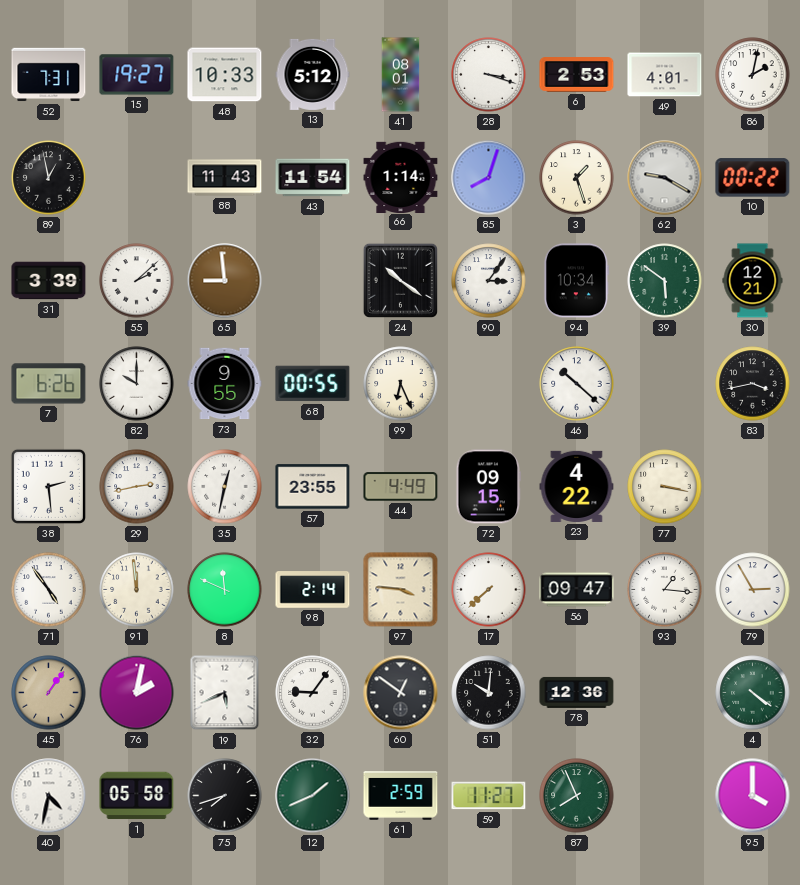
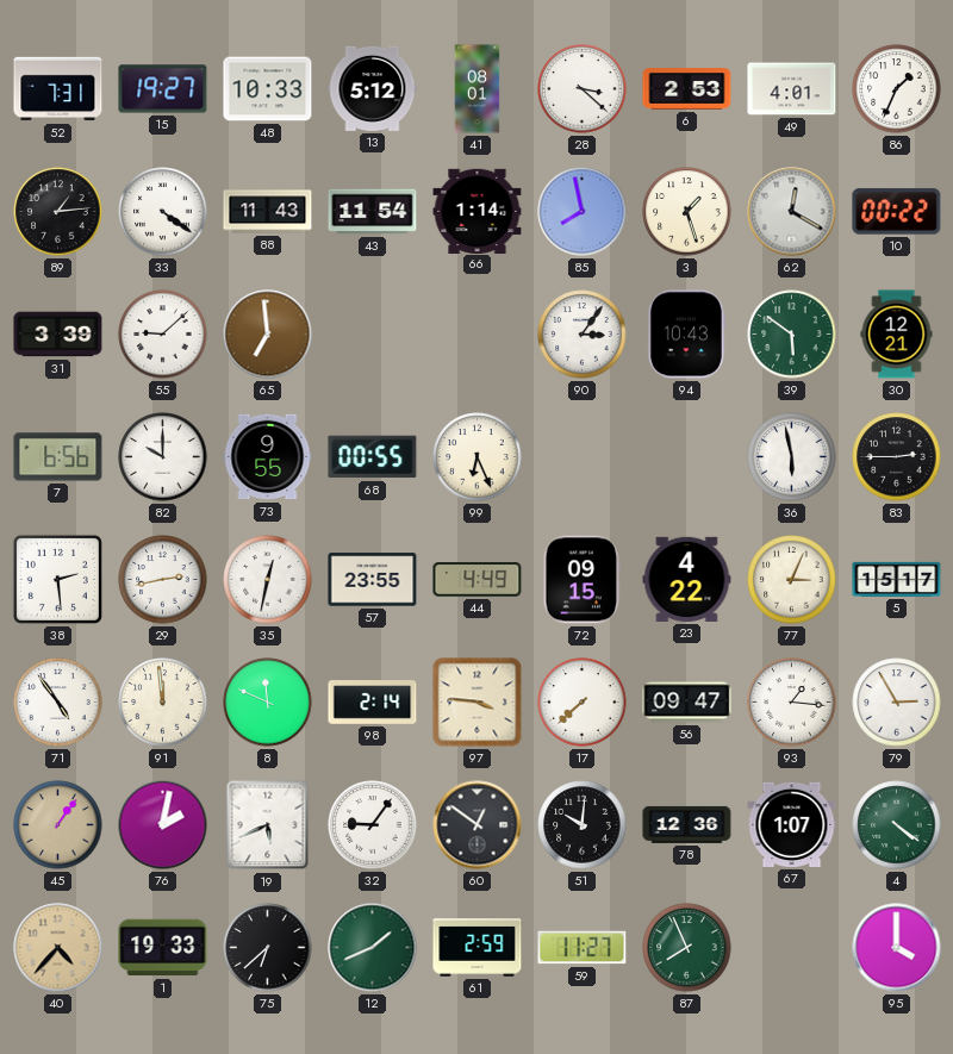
28: 3:18 -> 3:22 (583, 89)
86: 2:02 -> 1:34 (897, 89)
89: 12:58 -> 1:14 (58, 212)
33: none -> 4:21 (163, 212)
85: 8:03 -> 7:58 (583, 212)
62: 9:20 -> 12:20 (792, 212)
55: 2:08 -> 9:08 (163, 335)
65: 8:59 -> 6:59 (268, 335)
24: 10:21 -> none (400, 280)
94: 10:34 -> 10:43 (686, 335)
7: 6:26 -> 6:56 (58, 457)
46: 10:22 -> none (577, 384)
36: none -> 5:58 (792, 457)
83: 3:43 -> 2:45 (897, 457)
77: 3:17 -> 3:04 (792, 580)
5: none -> 15:17 (897, 579)
67: none -> 1:07 (792, 824)
40: 4:32 -> 4:37 (58, 948)
40 dial: white -> champagne (58, 948)
1: 05:58 -> 19:33 (163, 948)
75: 7:42 -> 6:38 (268, 948)
